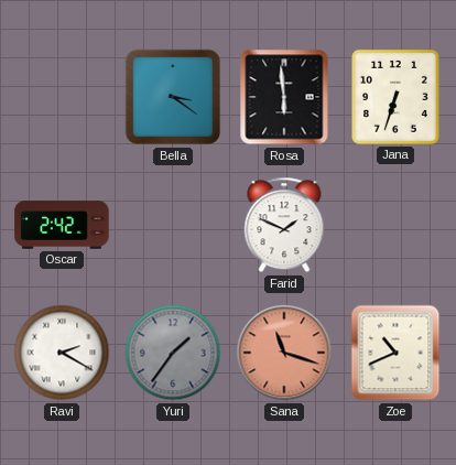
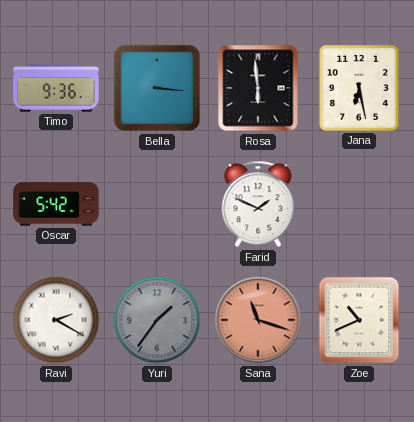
Timo: none -> 9:36 (56, 88)
Bella: 3:21 -> 3:16 (157, 88)
Jana: 6:33 -> 6:28 (359, 88)
Oscar: 2:42 -> 5:42 (56, 204)
